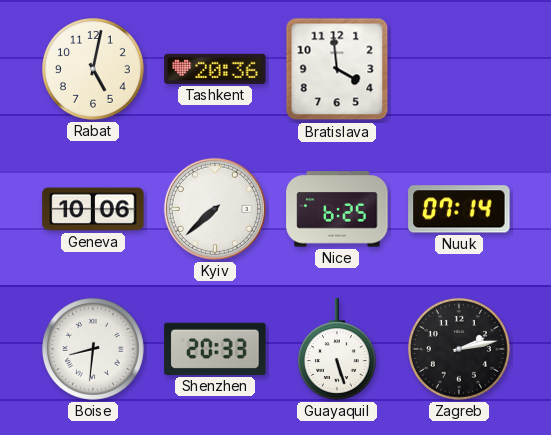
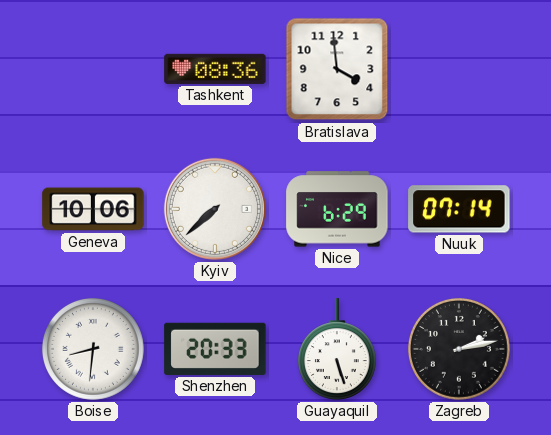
Rabat: 5:02 -> none (93, 69)
Tashkent: 20:36 -> 08:36 (215, 69)
Nice: 6:25 -> 6:29 (337, 209)
